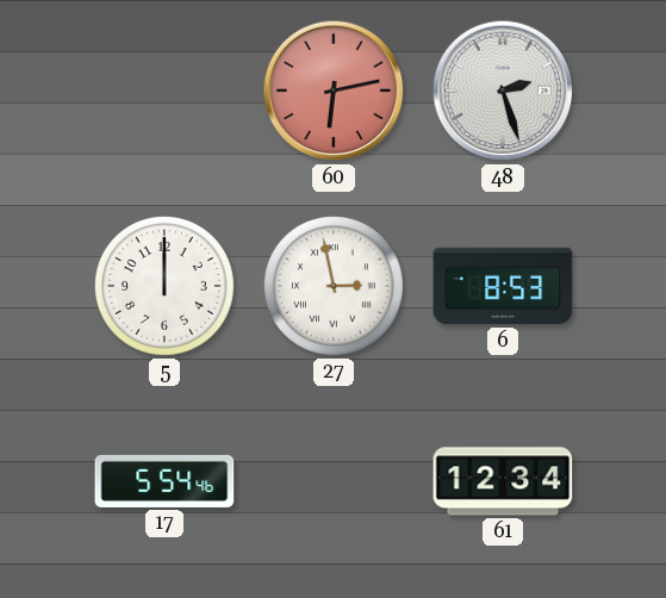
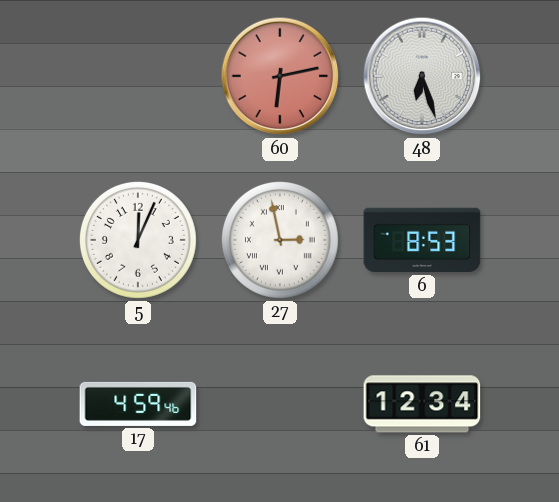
48: 2:27 -> 6:27 (422, 76)
5: 12:00 -> 12:04 (138, 240)
17: 5:54 -> 4:59 (138, 404)
